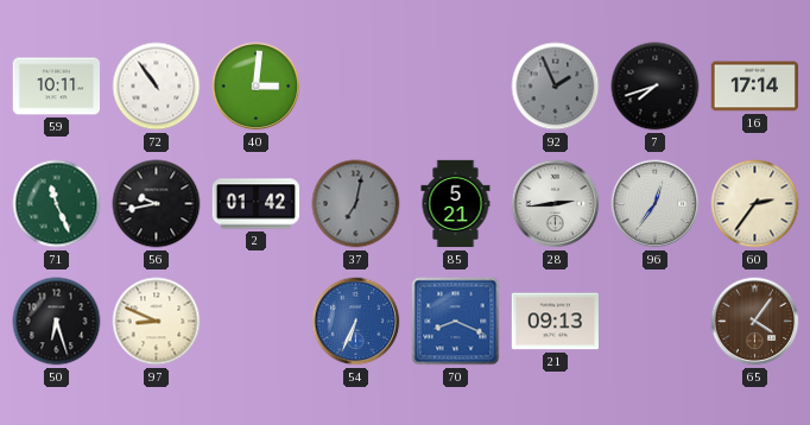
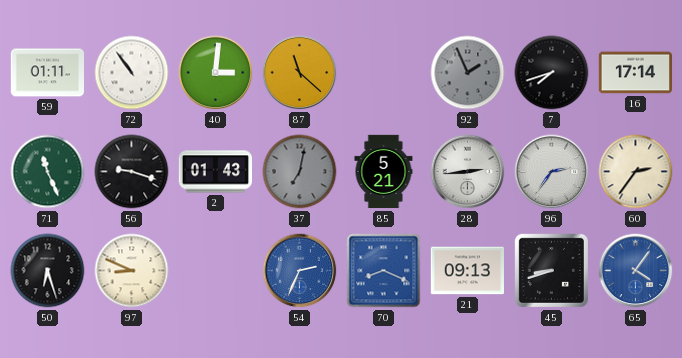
59: 10:11 -> 01:11 (48, 73)
87: none -> 11:22 (300, 73)
56: 9:43 -> 9:18 (132, 172)
2: 01:42 -> 01:43 (215, 172)
96: 12:36 -> 2:36 (552, 172)
54: 6:34 -> 2:34 (300, 271)
45: none -> 8:42 (551, 270)
65 dial: brown -> blue (636, 271)
